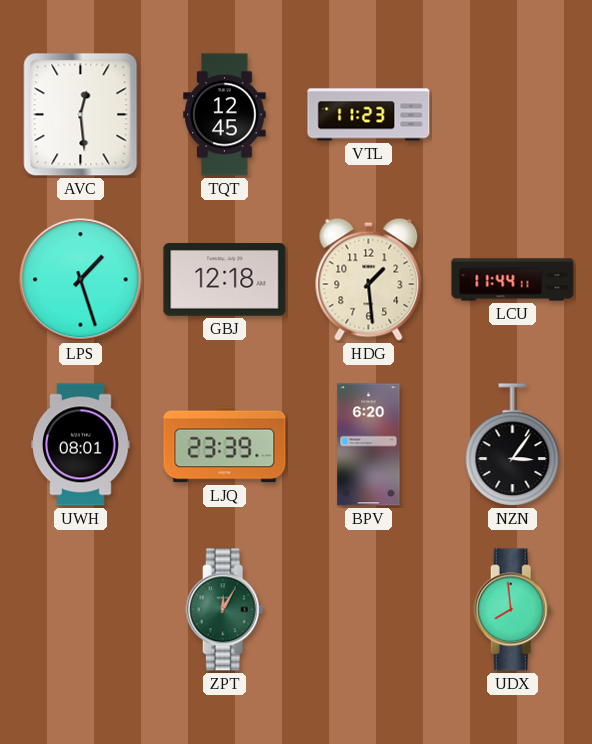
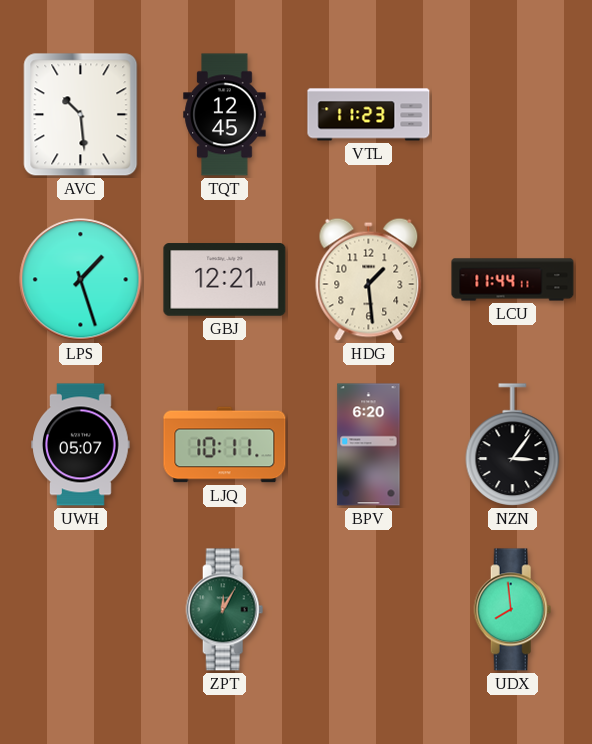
AVC: 12:29 -> 10:29 (81, 115)
GBJ: 12:18 -> 12:21 (225, 280)
UWH: 08:01 -> 05:07 (81, 445)
LJQ: 23:39 -> 10:11 (225, 445)
